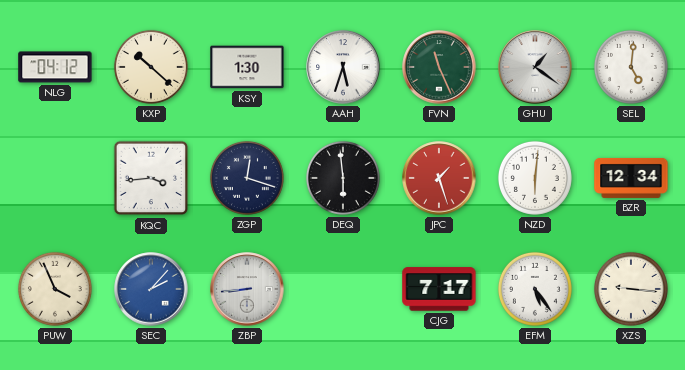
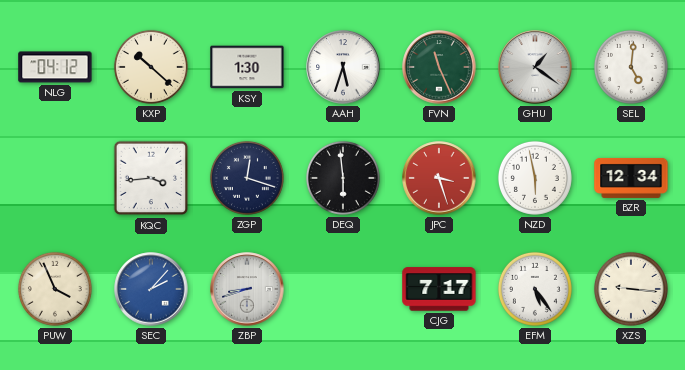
JPC: 1:27 -> 3:27 (439, 178)
NZD: 6:01 -> 5:58 (535, 178)
ZBP: 8:44 -> 8:42 (247, 289)
